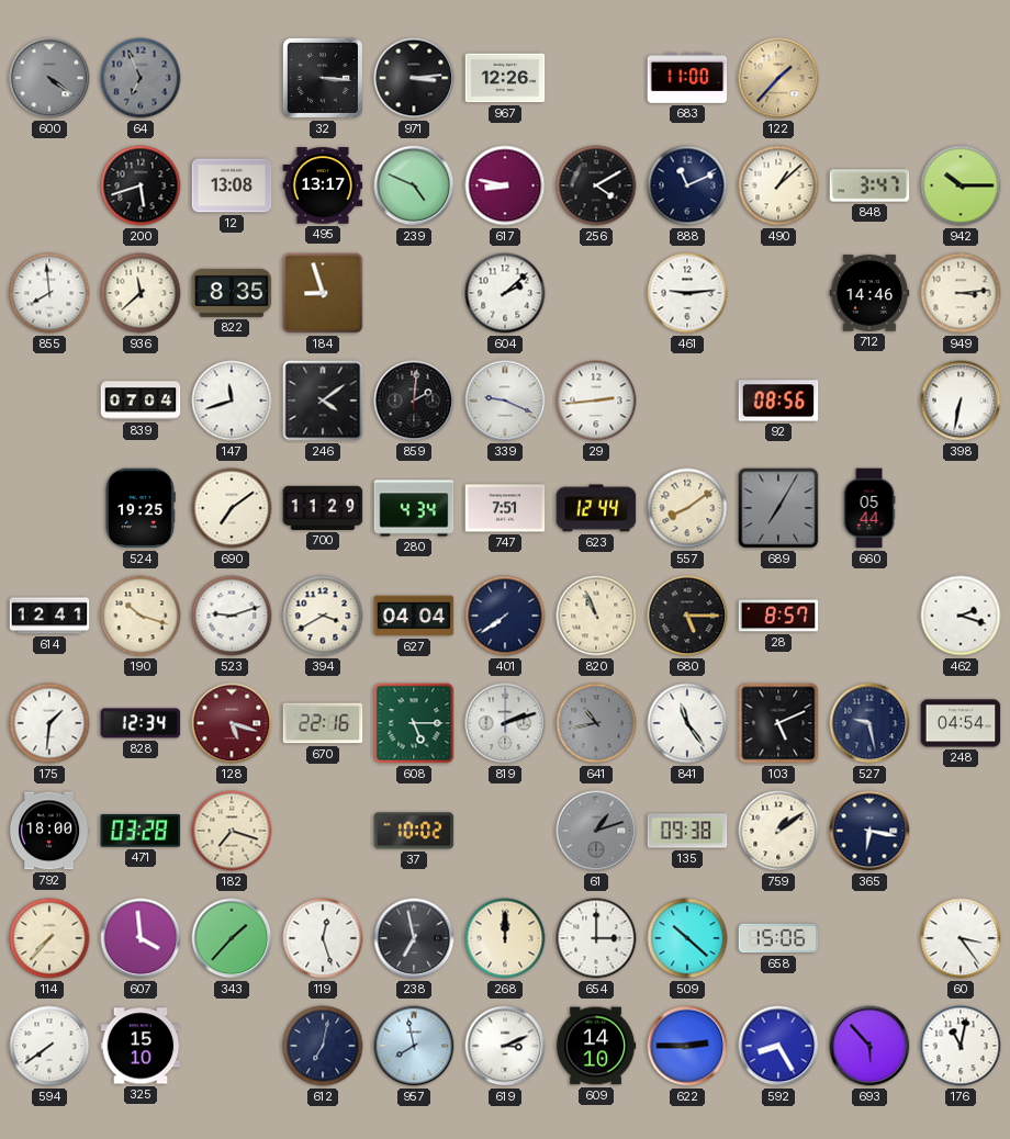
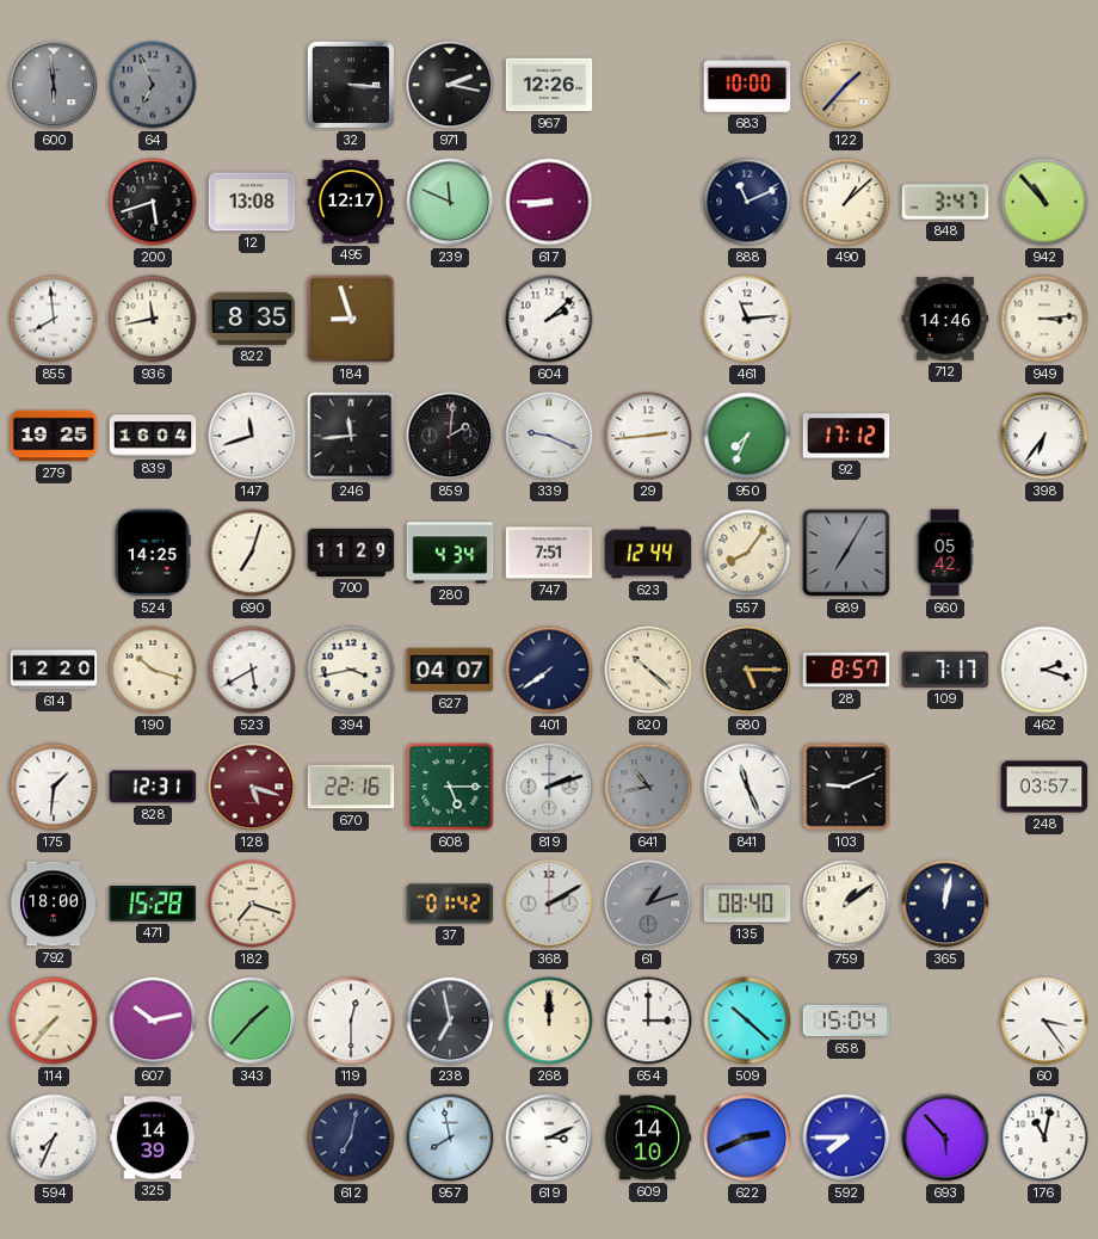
600: 4:21 -> 5:59 (54, 85)
971: 3:14 -> 2:17 (450, 85)
683: 11:00 -> 10:00 (747, 85)
495: 13:17 -> 12:17 (351, 202)
239: 4:49 -> 11:49 (450, 202)
617: 8:47 -> 8:45 (549, 202)
256: 4:10 -> none (596, 185)
942: 10:15 -> 10:53 (1044, 202)
936: 11:38 -> 11:43 (153, 319)
461: 9:14 -> 11:14 (747, 319)
279: none -> 19:25 (54, 436)
839: 07:04 -> 16:04 (153, 436)
246: 4:09 -> 11:44 (351, 436)
950: none -> 7:34 (747, 436)
92: 08:56 -> 17:12 (846, 436)
398: 6:32 -> 6:36 (1044, 436)
524: 19:25 -> 14:25 (153, 553)
690: 7:09 -> 7:03 (252, 553)
557: 8:09 -> 8:06 (747, 553)
660: 05:44 -> 05:42 (945, 553)
614: 12:41 -> 12:20 (54, 670)
523: 9:12 -> 5:40 (252, 670)
394: 3:40 -> 3:43 (351, 670)
627: 04:04 -> 04:07 (450, 670)
820: 10:56 -> 10:22 (648, 670)
109: none -> 7:17 (945, 670)
828: 12:34 -> 12:31 (153, 787)
841: 11:24 -> 11:26 (747, 787)
103: 5:11 -> 9:11 (846, 787)
527: 9:28 -> none (869, 723)
248: 04:54 -> 03:57 (1044, 787)
471: 03:28 -> 15:28 (153, 905)
37: 10:02 -> 01:42 (450, 904)
368: none -> 2:10 (549, 904)
135: 09:38 -> 08:40 (747, 904)
365: 6:17 -> 12:02 (945, 904)
607: 3:59 -> 10:13 (153, 1021)
119: 12:27 -> 12:30 (351, 1021)
658: 15:06 -> 15:04 (846, 1021)
594: 7:39 -> 7:34 (54, 1138)
325: 15:10 -> 14:39 (153, 1138)
622: 2:45 -> 2:41 (747, 1138)
592: 8:25 -> 7:45 (846, 1138)
